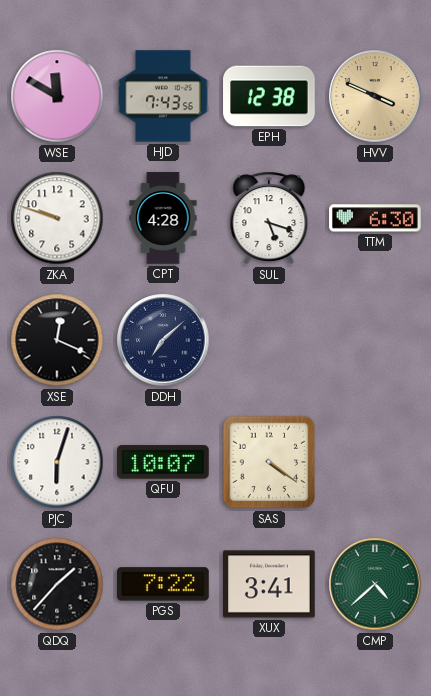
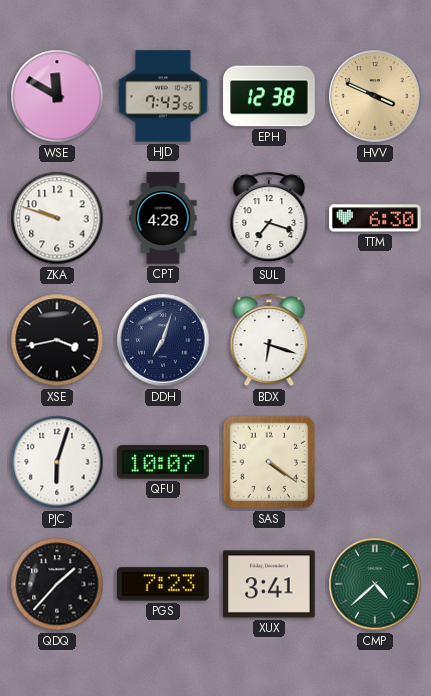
SUL: 5:18 -> 7:18 (269, 218)
XSE: 12:19 -> 3:43 (57, 340)
DDH: 7:08 -> 7:03 (163, 340)
BDX: none -> 6:18 (269, 340)
PGS: 7:22 -> 7:23 (164, 584)
